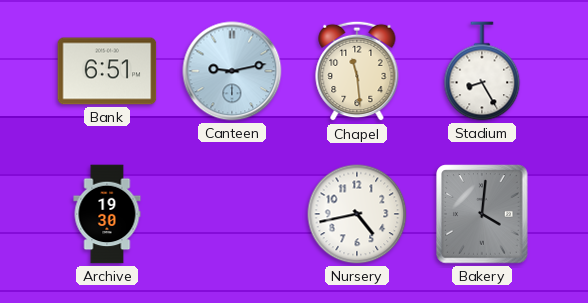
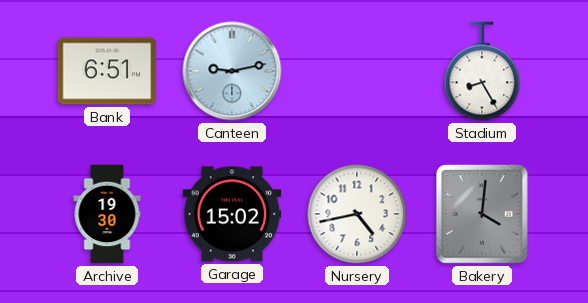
Chapel: 11:29 -> none (357, 71)
Garage: none -> 15:02 (232, 214)
